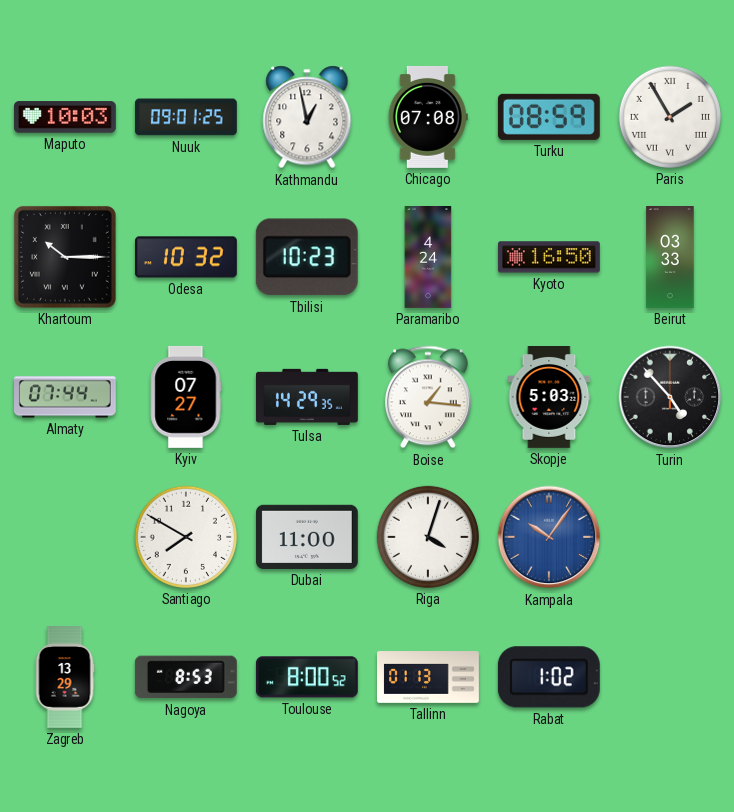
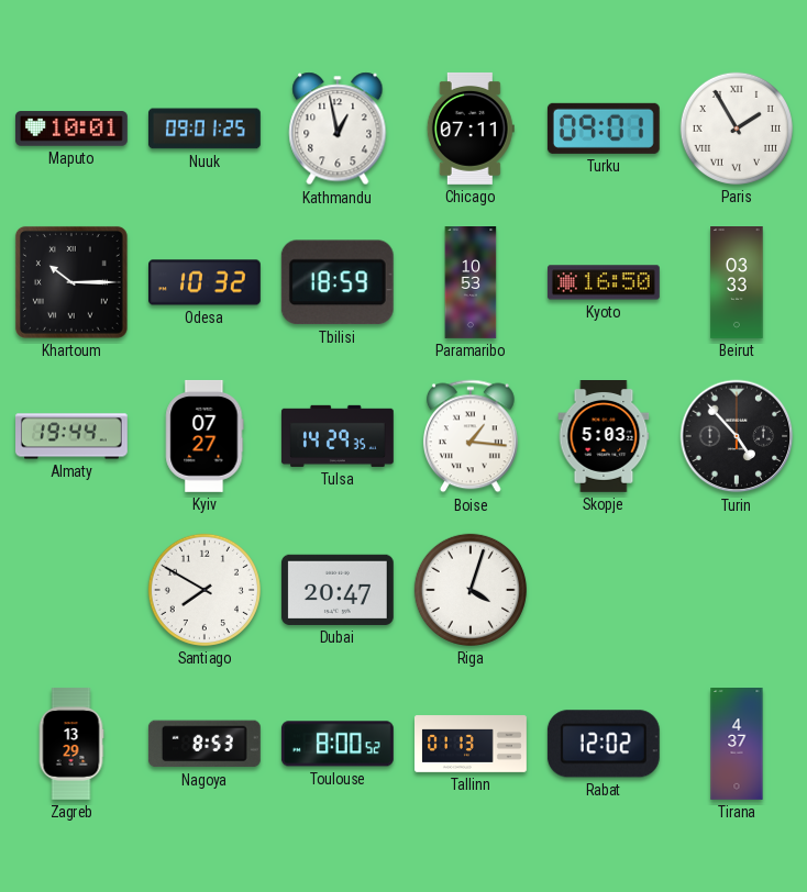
Maputo: 10:03 -> 10:01 (71, 129)
Chicago: 07:08 -> 07:11 (471, 129)
Turku: 08:59 -> 09:01 (604, 129)
Tbilisi: 10:23 -> 18:59 (338, 282)
Paramaribo: 4:24 -> 10:53 (471, 283)
Almaty: 07:44 -> 19:44 (73, 436)
Dubai: 11:00 -> 20:47 (338, 590)
Kampala: 10:06 -> none (549, 537)
Rabat: 1:02 -> 12:02 (604, 744)
Tirana: none -> 4:37 (737, 745)
